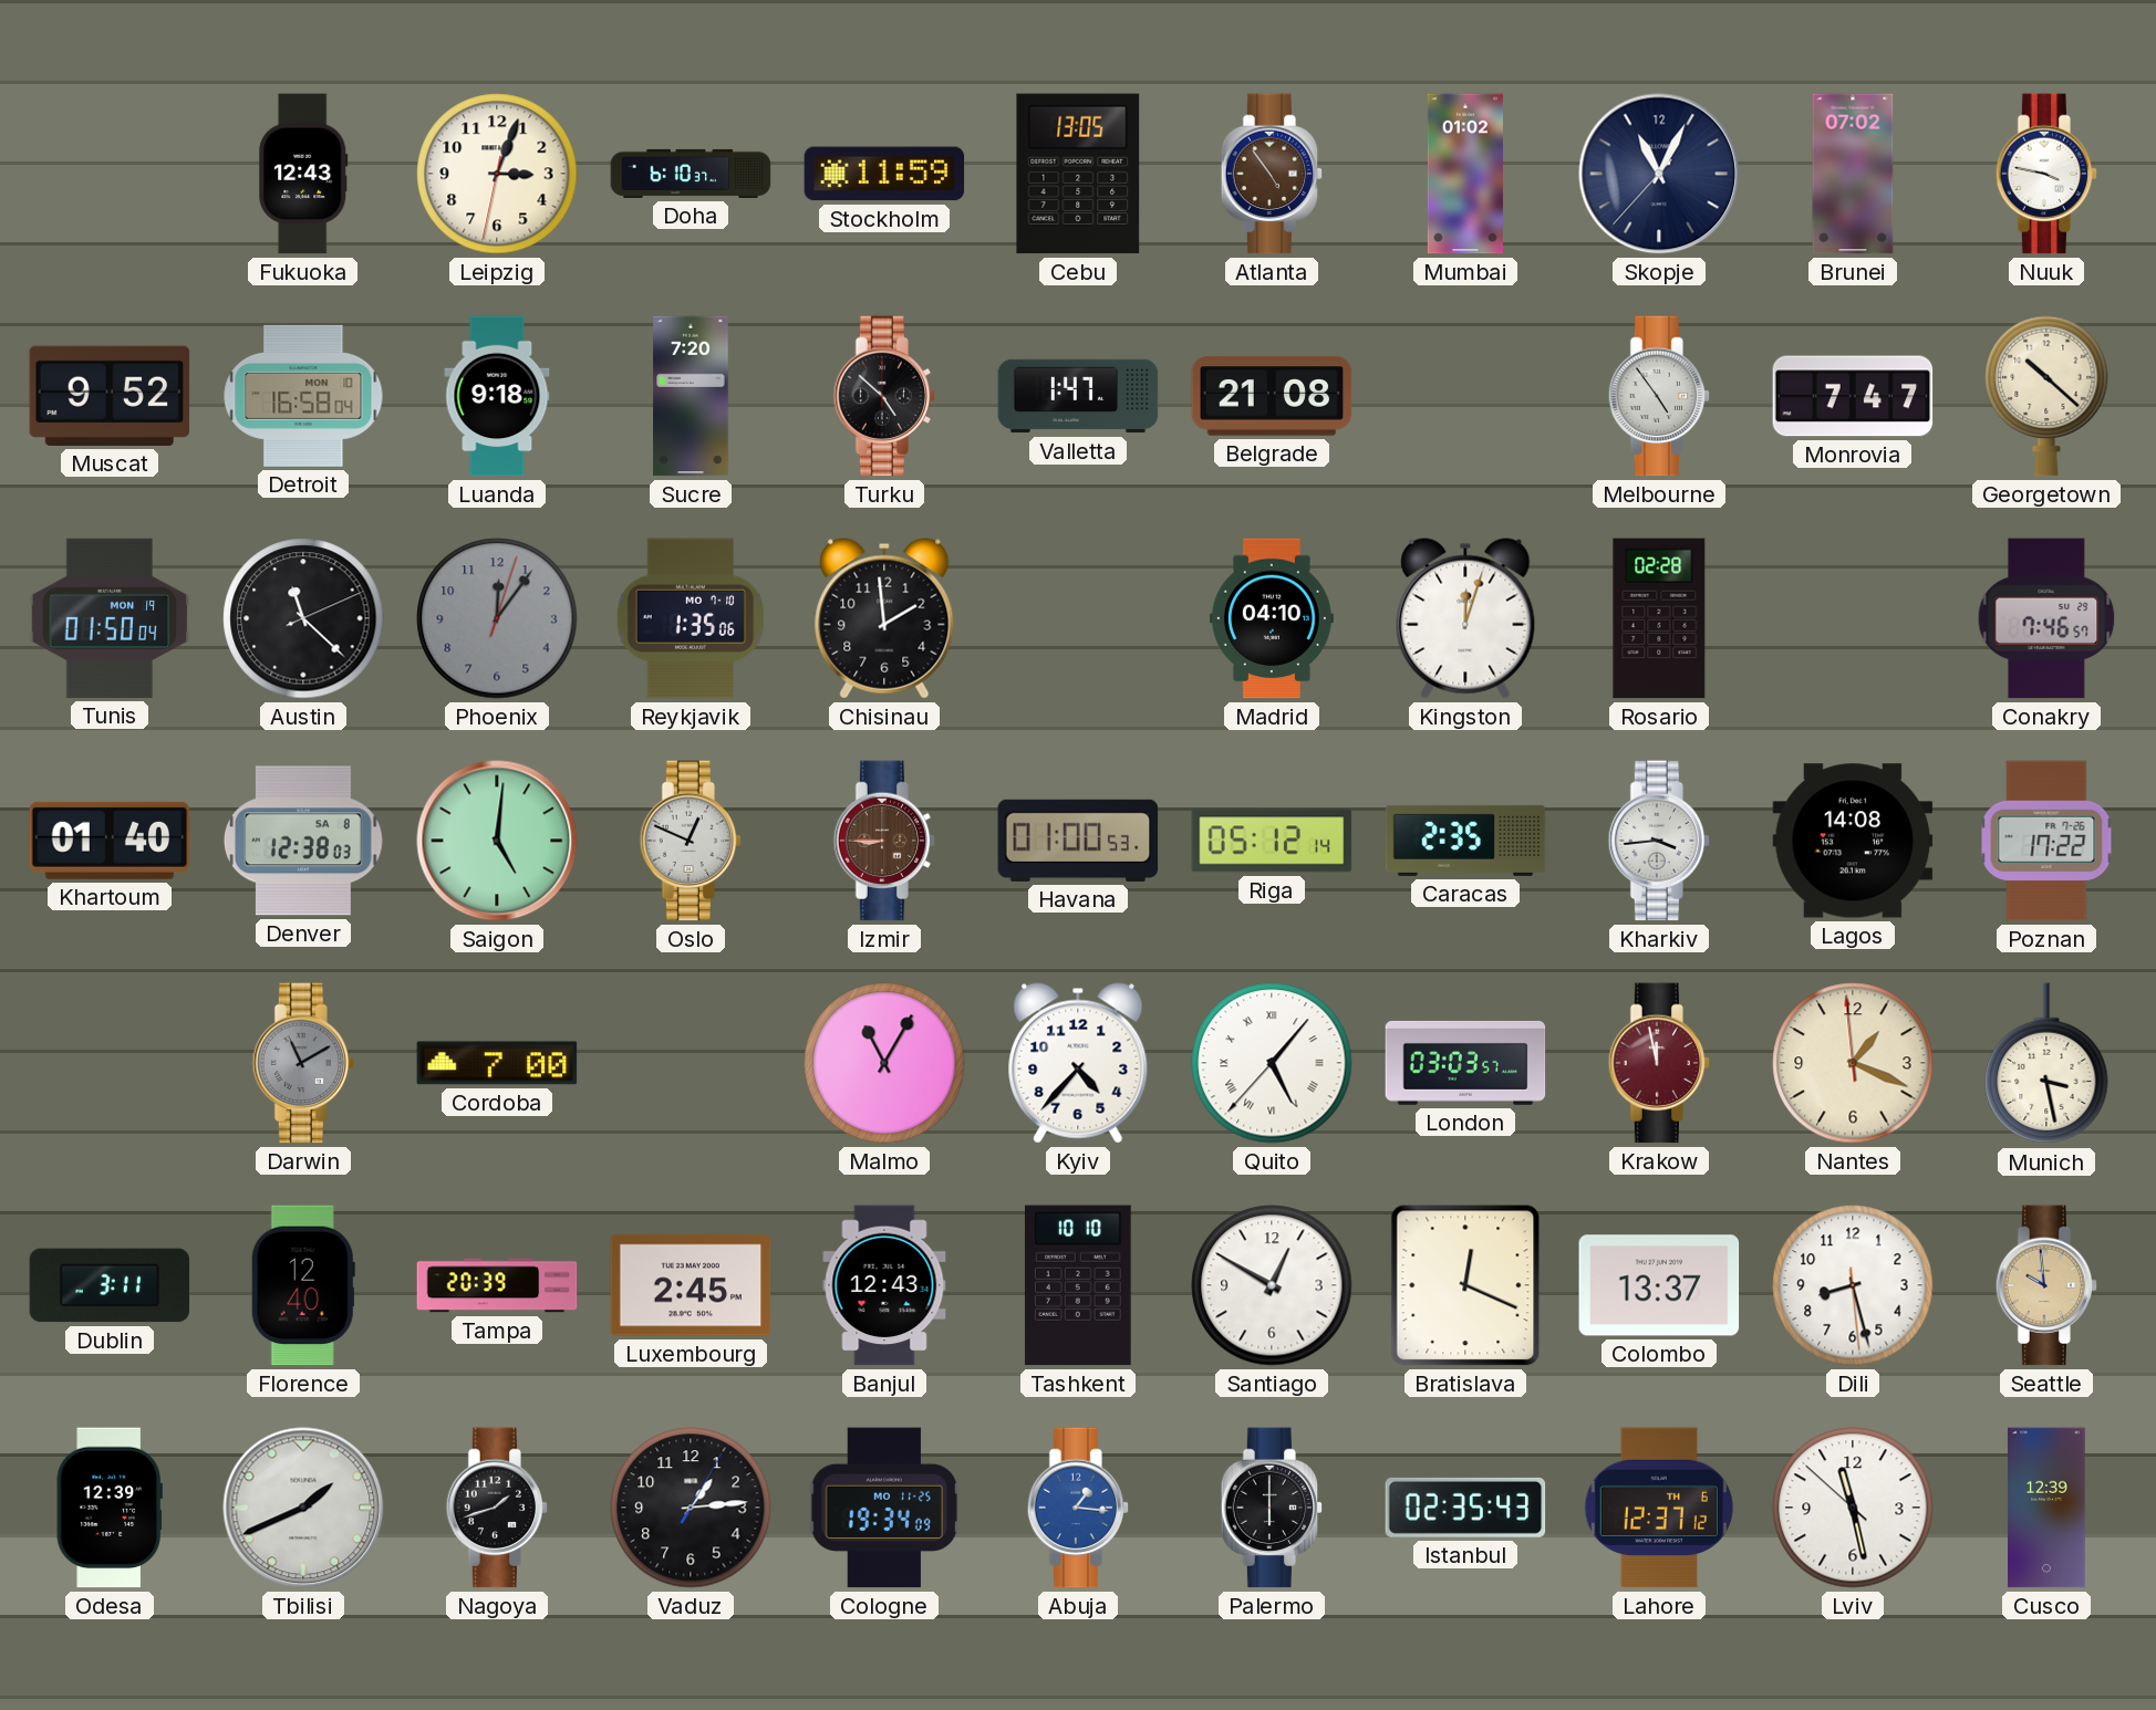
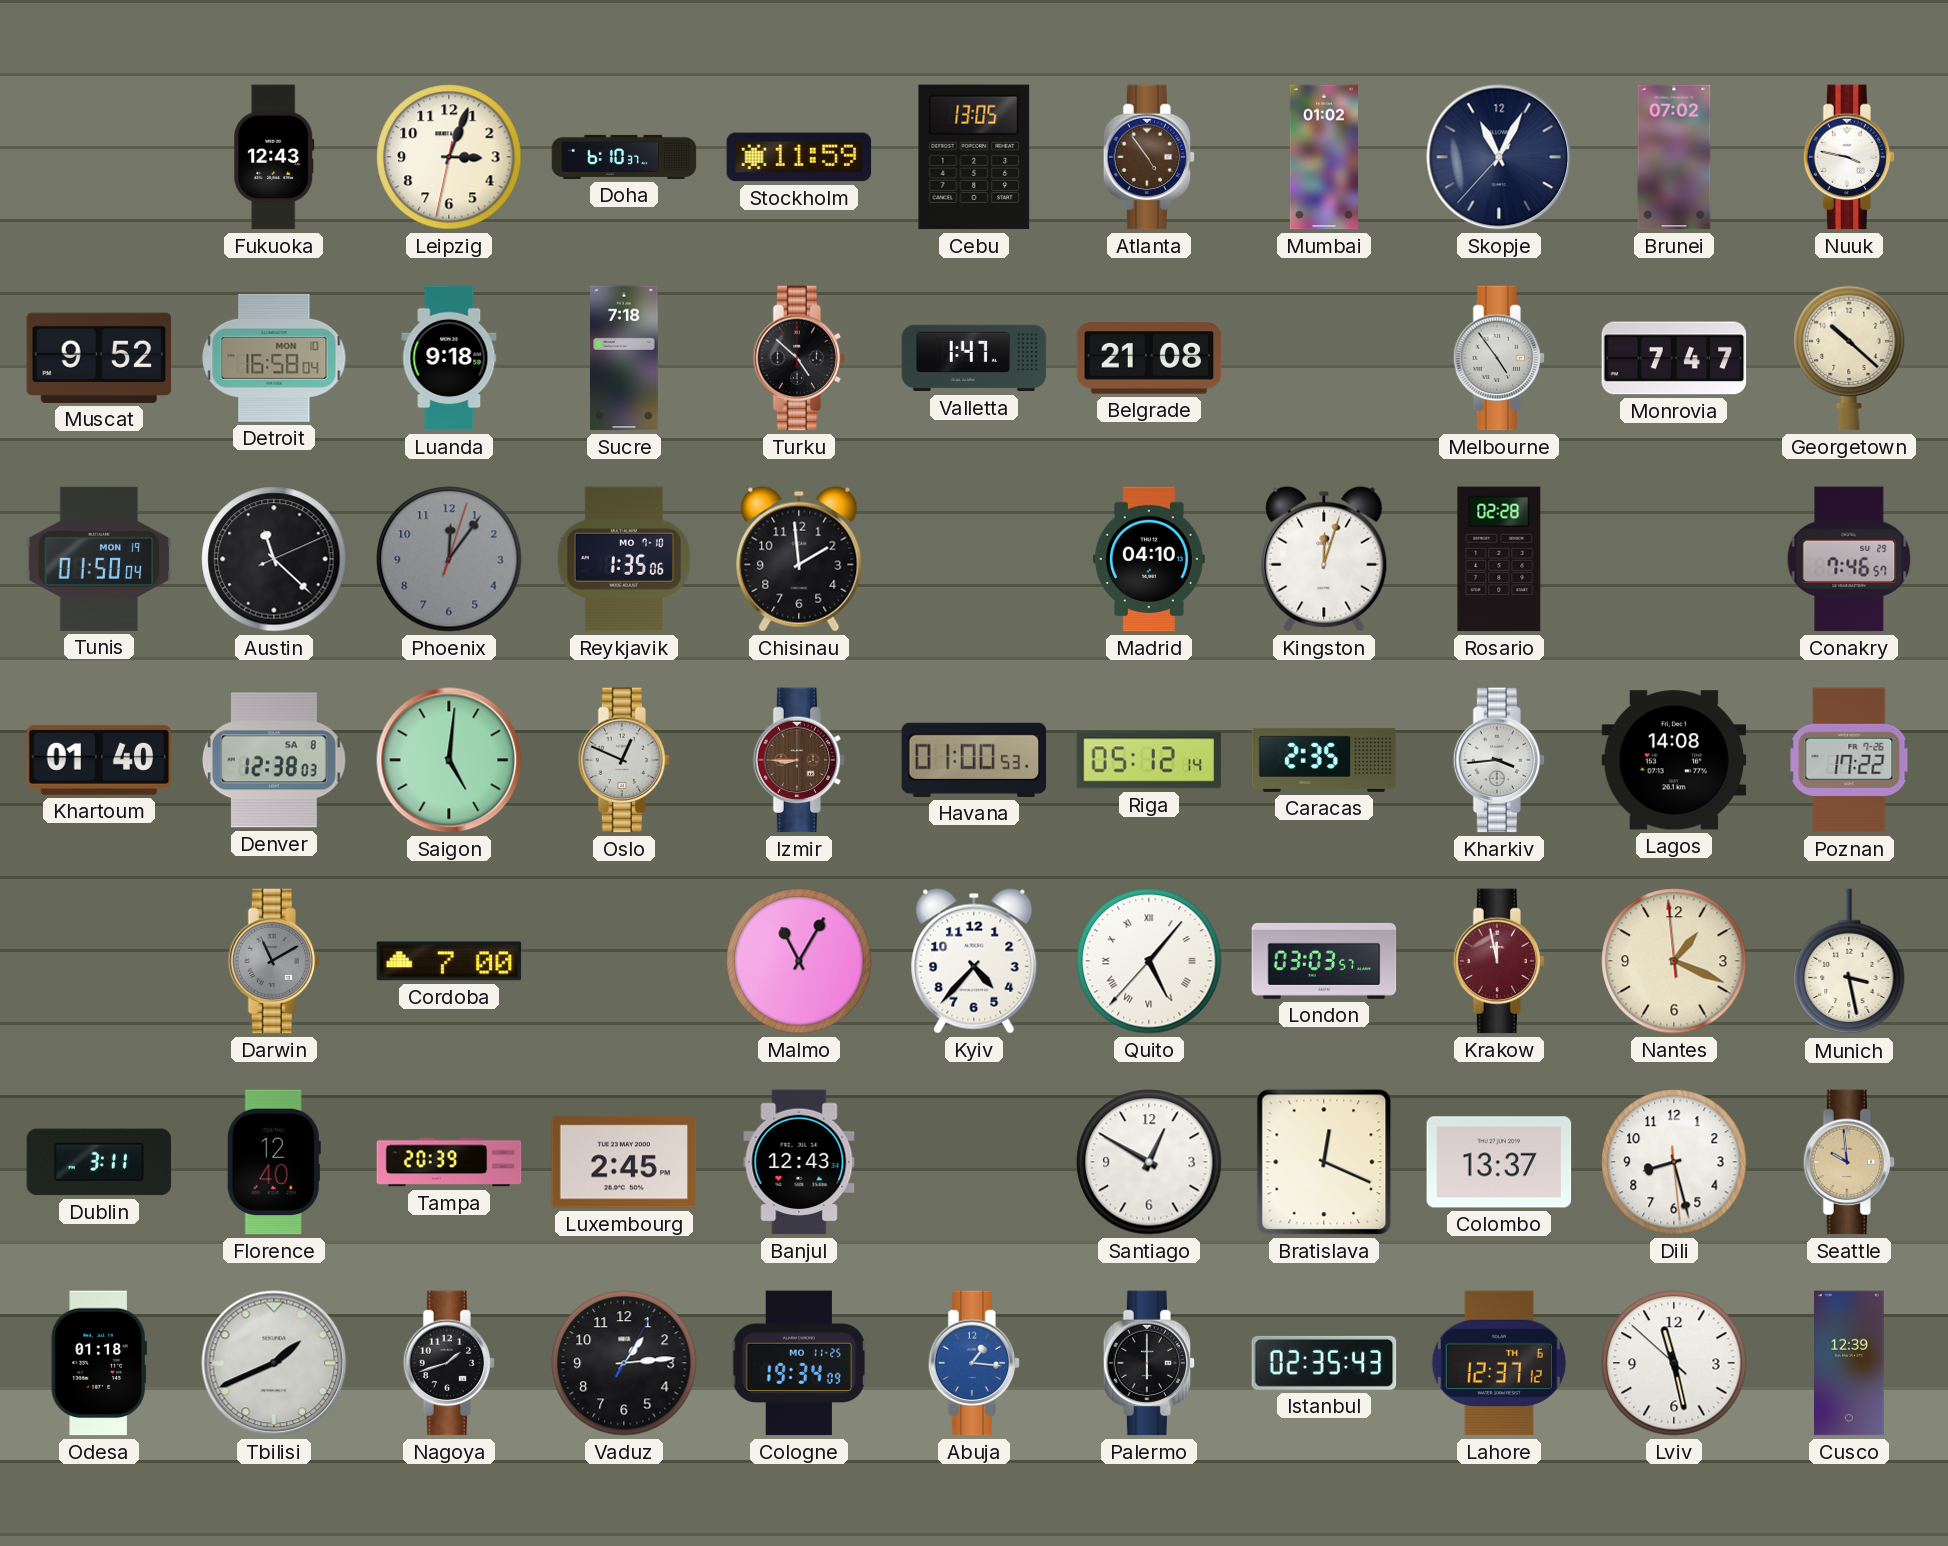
Sucre: 7:20 -> 7:18 (624, 358)
Tashkent: 10:10 -> none (1078, 1285)
Odesa: 12:39 -> 01:18 (99, 1363)
